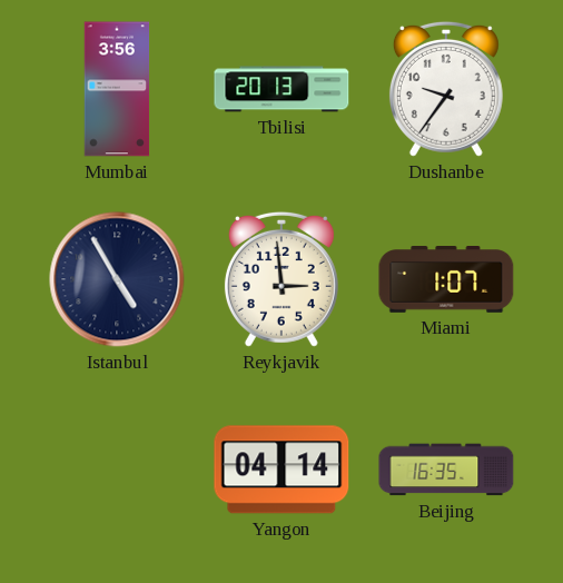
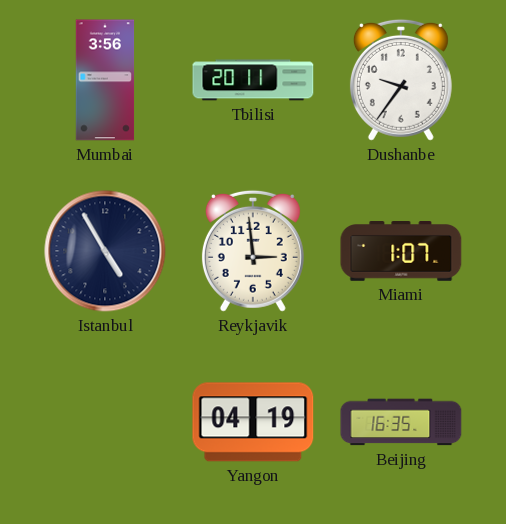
Tbilisi: 20:13 -> 20:11 (253, 80)
Yangon: 04:14 -> 04:19 (253, 422)
